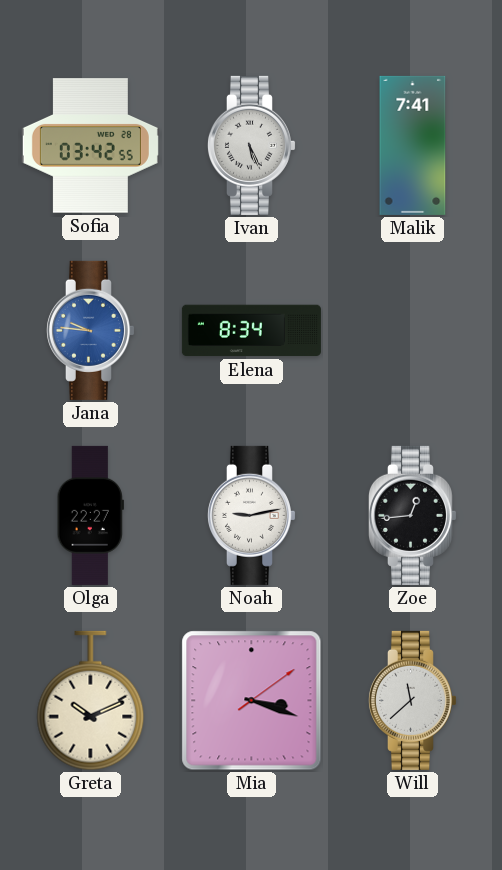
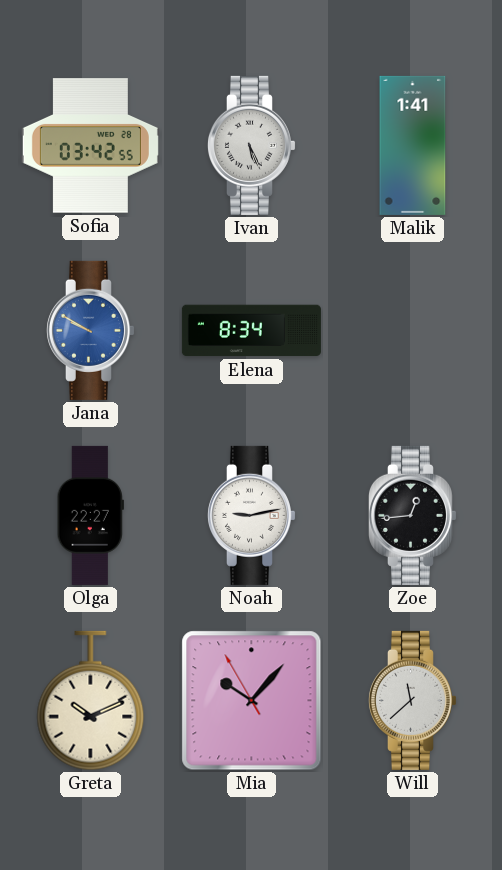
Malik: 7:41 -> 1:41 (413, 145)
Jana: 9:46 -> 9:50 (90, 330)
Mia: 3:18 -> 10:06 (252, 701)
